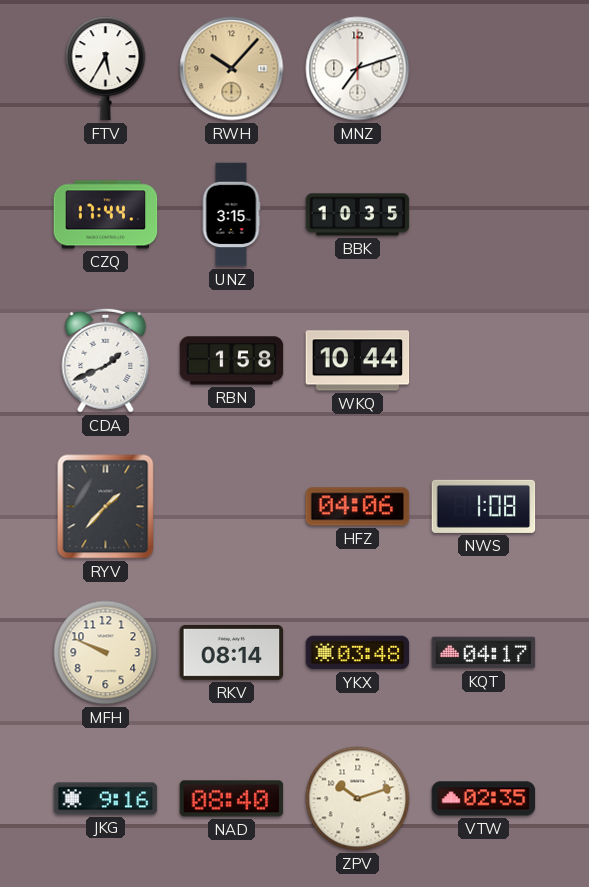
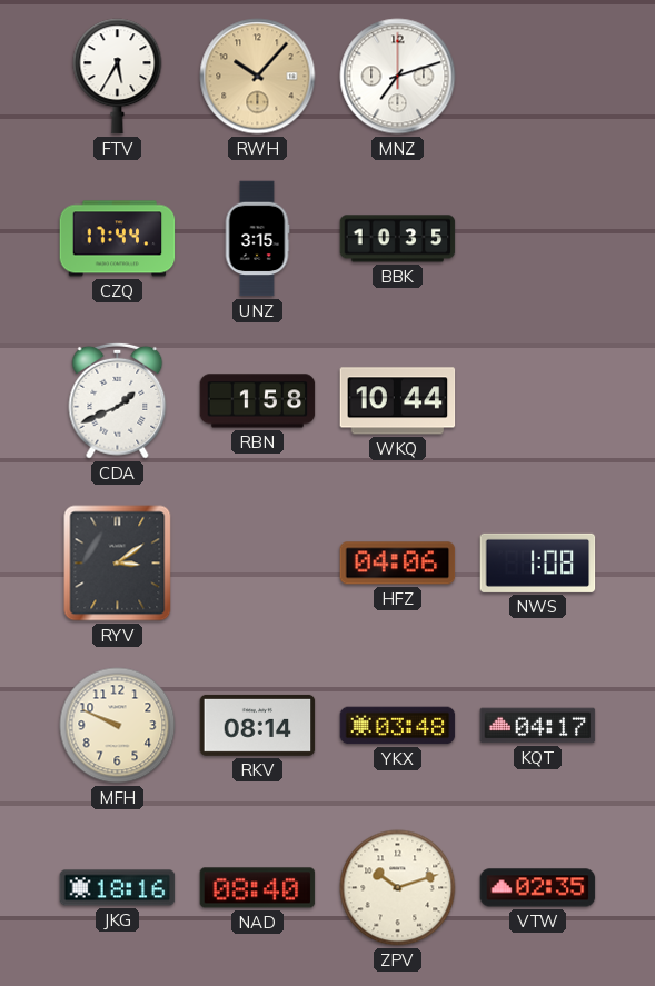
RYV: 1:37 -> 3:09 (118, 564)
JKG: 9:16 -> 18:16 (118, 888)
